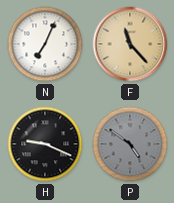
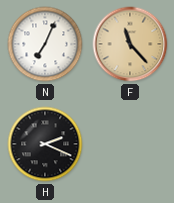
H: 9:19 -> 2:19 (45, 144)
P: 4:51 -> none (130, 144)
